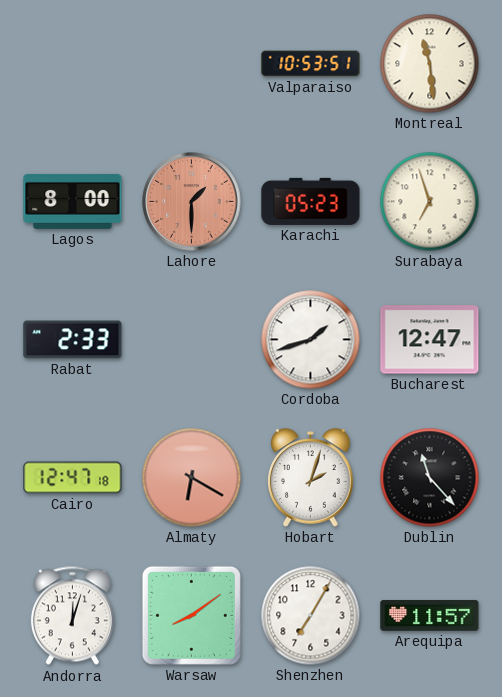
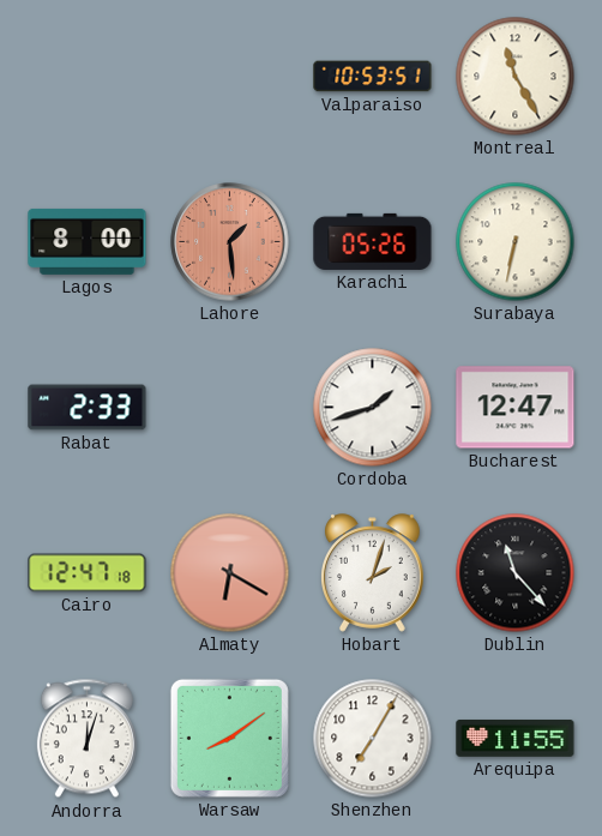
Montreal: 11:29 -> 11:25 (516, 77)
Lahore: 1:30 -> 1:29 (230, 242)
Karachi: 05:23 -> 05:26 (373, 241)
Surabaya: 6:57 -> 6:32 (516, 242)
Arequipa: 11:57 -> 11:55 (516, 738)
